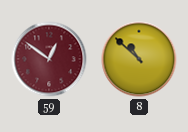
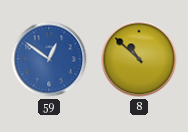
59 dial: burgundy -> blue (49, 59)
